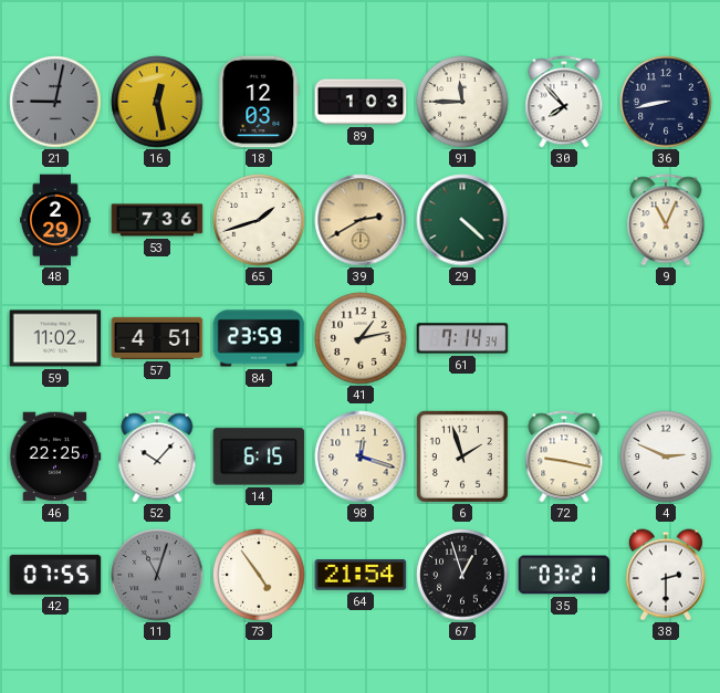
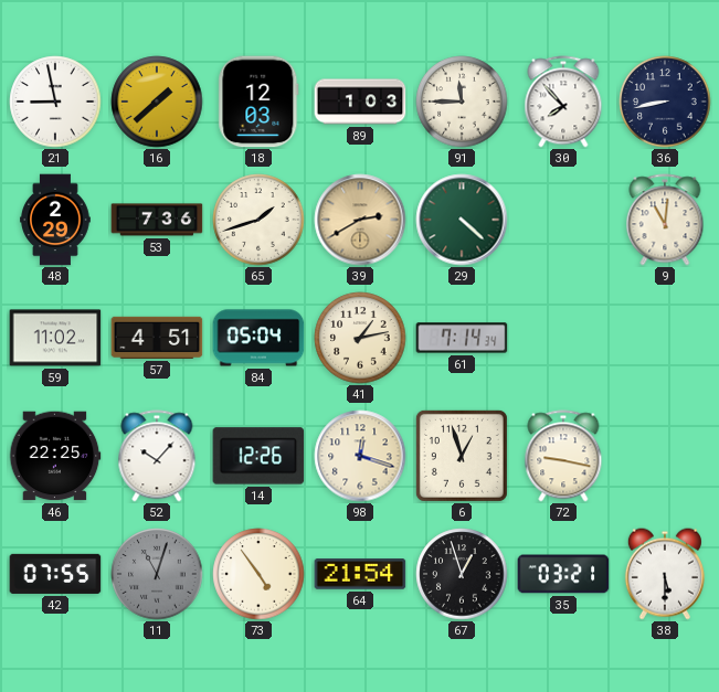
21: 9:02 -> 8:58 (55, 102)
21 dial: grey -> white (55, 102)
16: 12:28 -> 1:38 (157, 102)
9: 11:04 -> 11:01 (665, 220)
84: 23:59 -> 05:04 (258, 338)
14: 6:15 -> 12:26 (258, 456)
6: 1:57 -> 12:57 (462, 456)
4: 2:49 -> none (666, 456)
38: 2:30 -> 5:30 (665, 574)
